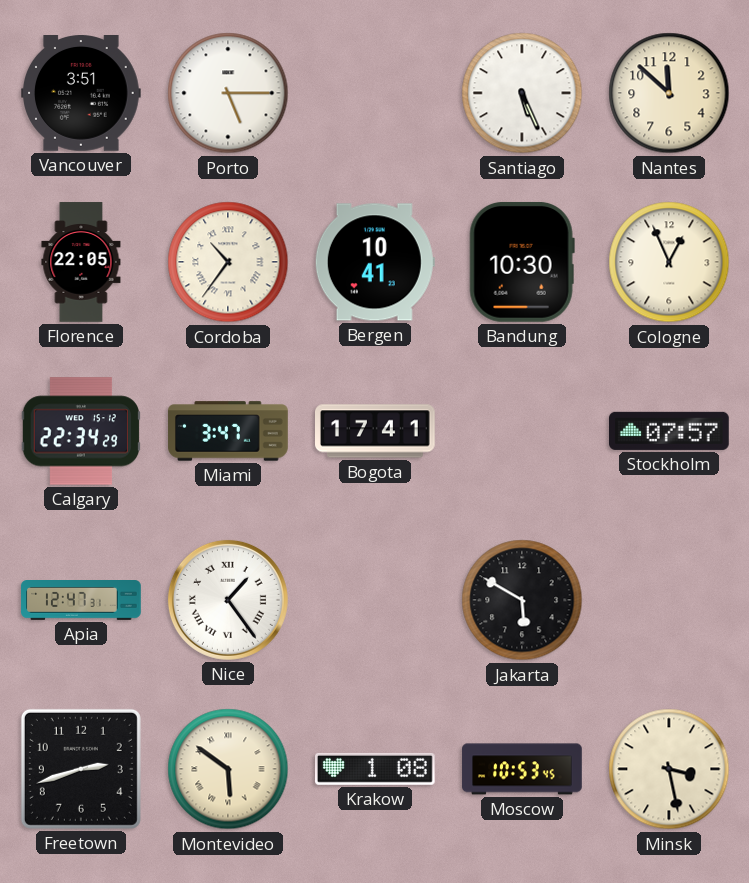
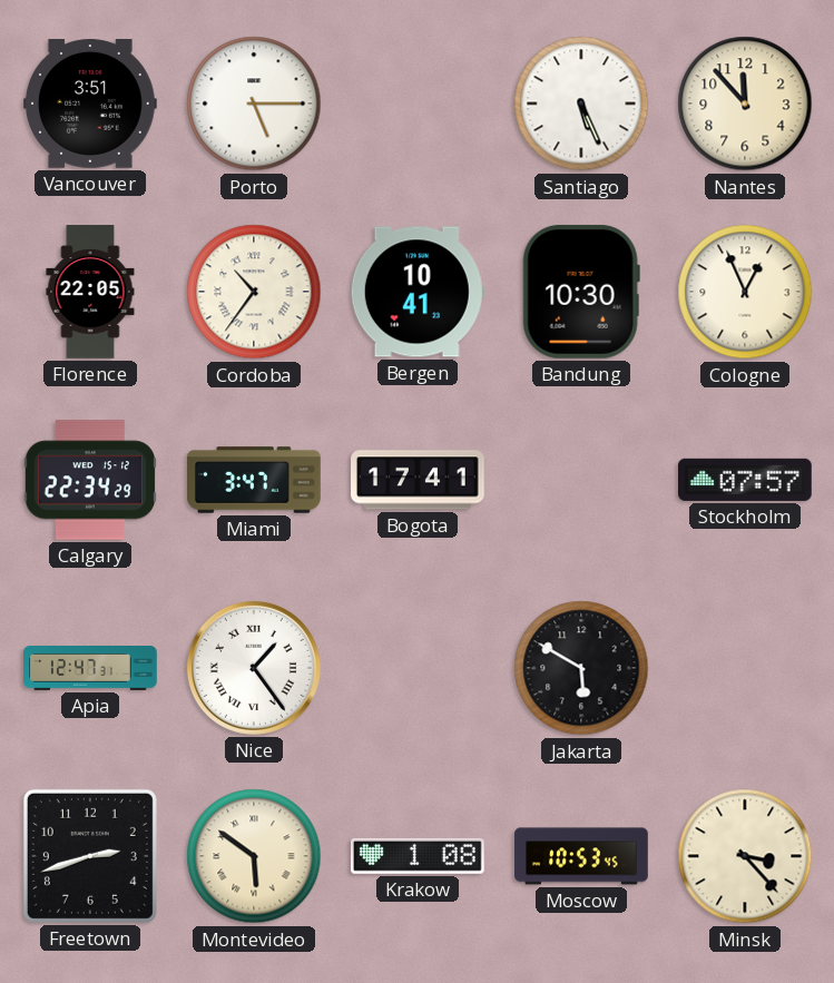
Nantes: 11:52 -> 11:53 (745, 104)
Minsk: 3:28 -> 3:23 (745, 856)
